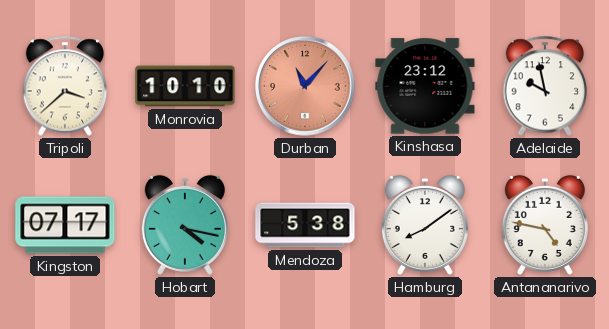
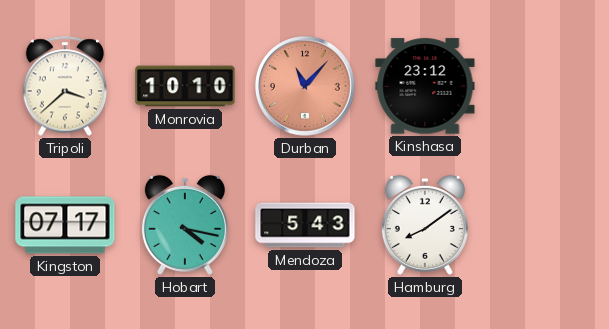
Adelaide: 9:58 -> none (545, 86)
Mendoza: 5:38 -> 5:43 (305, 225)
Antananarivo: 4:47 -> none (545, 225)
